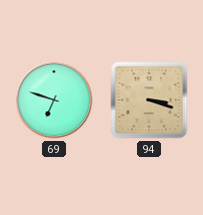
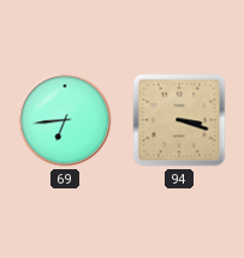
69: 6:48 -> 6:44 (65, 120)
